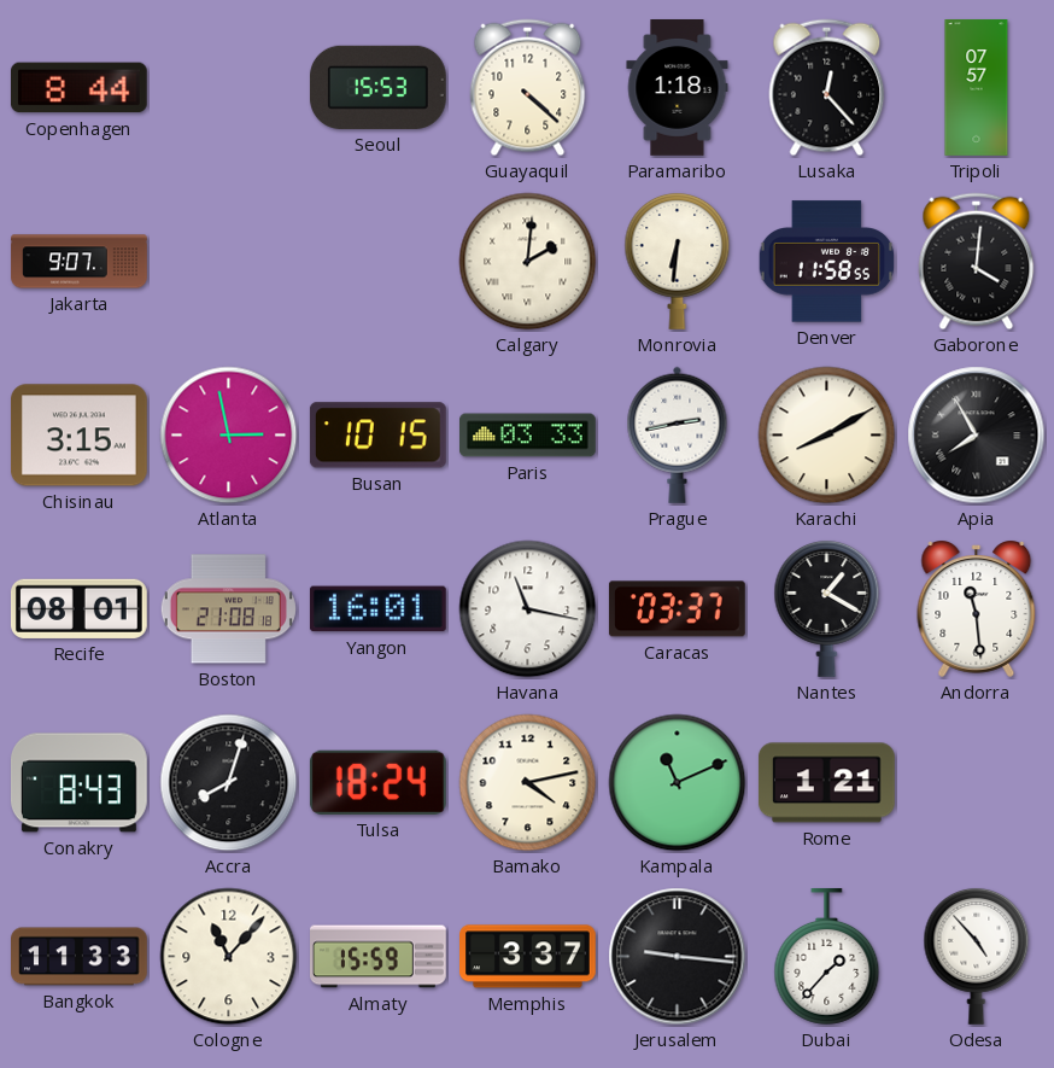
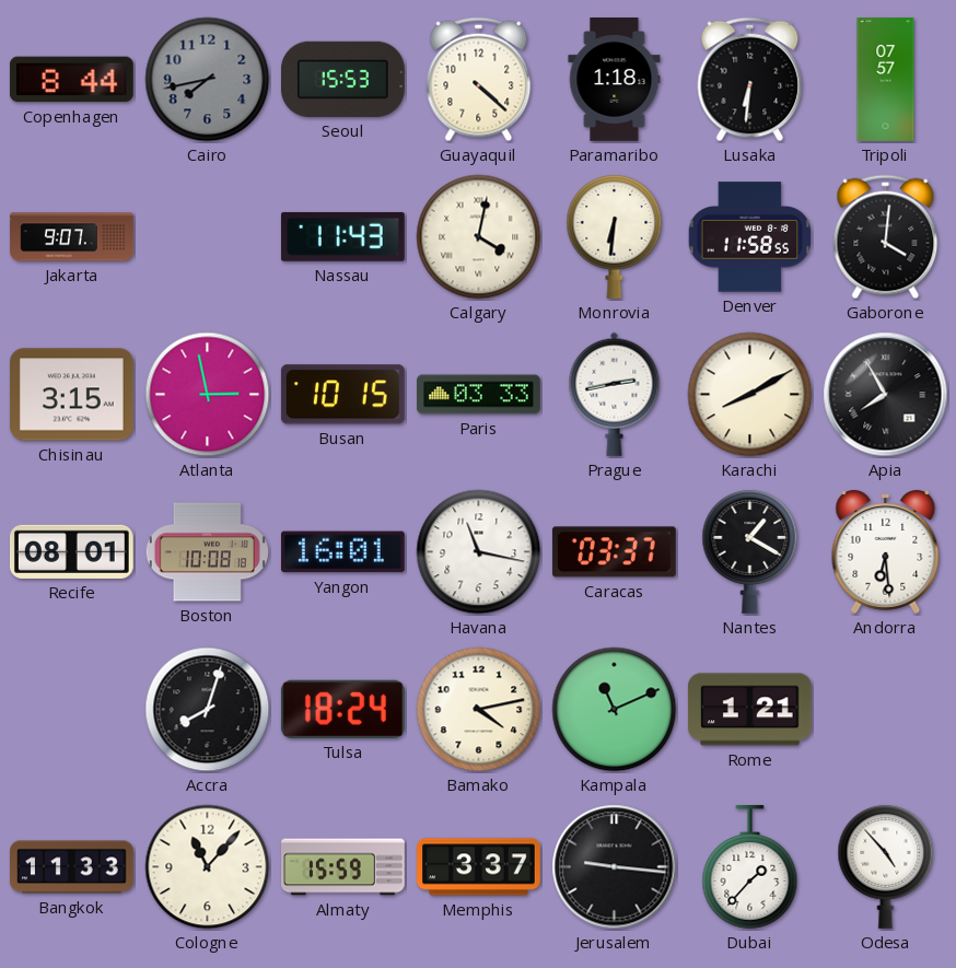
Cairo: none -> 7:43 (208, 80)
Lusaka: 12:23 -> 6:31 (750, 80)
Nassau: none -> 11:43 (342, 236)
Calgary: 2:01 -> 4:02 (479, 237)
Boston: 21:08 -> 10:08 (207, 552)
Andorra: 11:29 -> 6:29 (886, 552)
Conakry: 8:43 -> none (80, 783)
